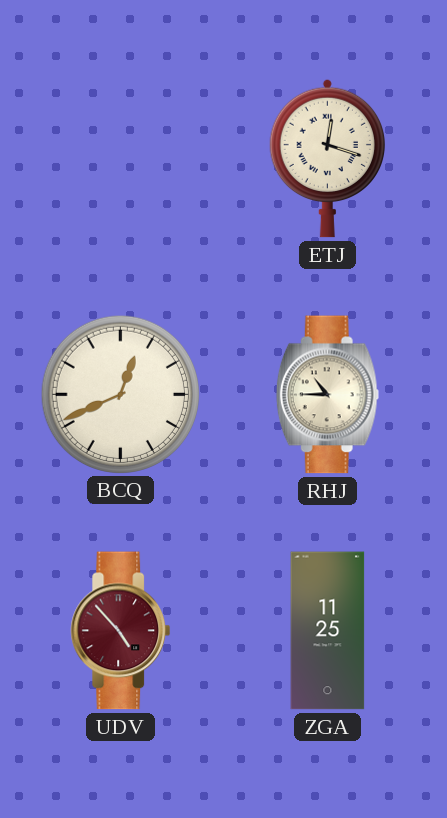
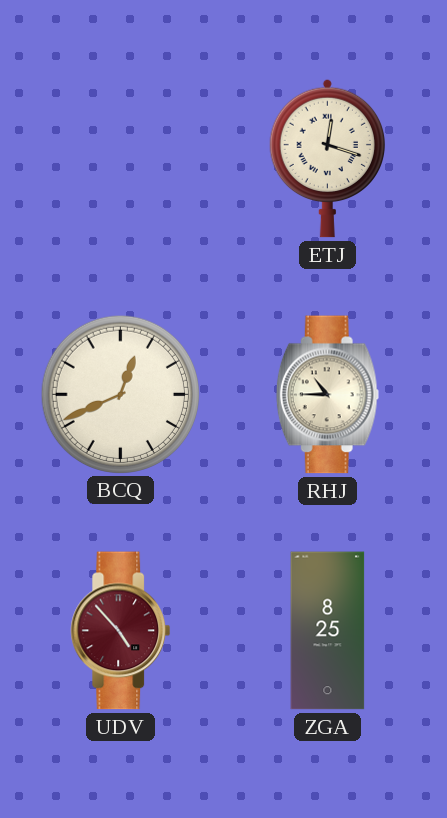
ZGA: 11:25 -> 8:25 (328, 631)
